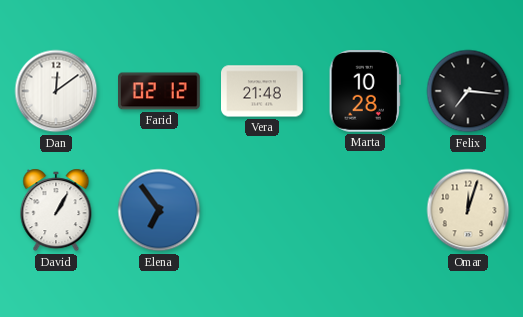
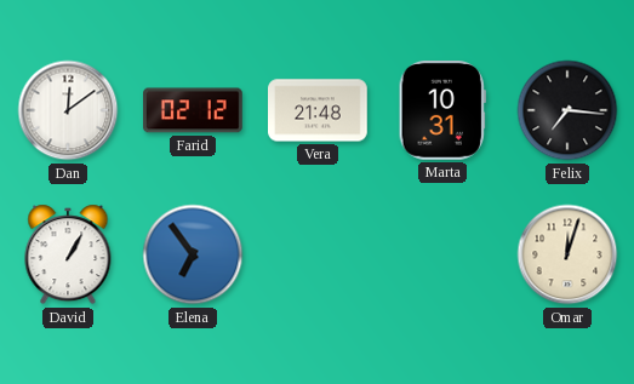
Marta: 10:28 -> 10:31 (442, 111)
